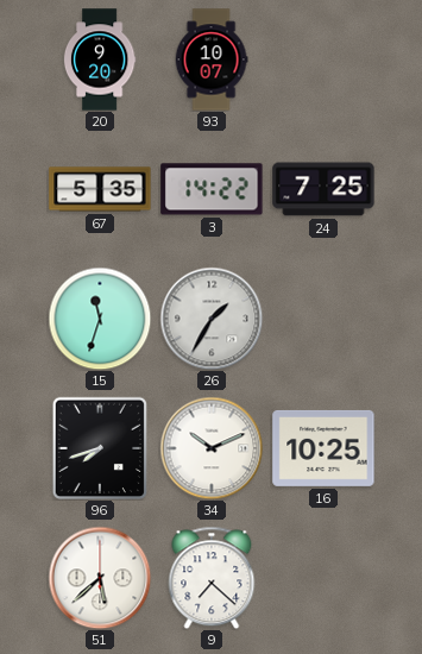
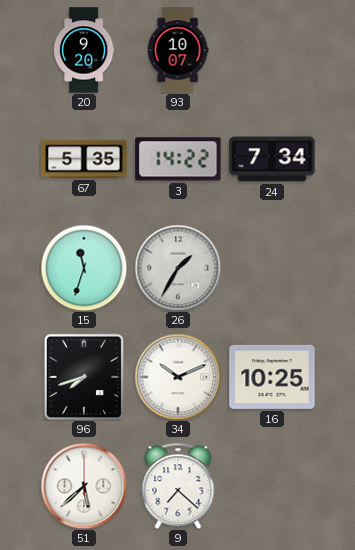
24: 7:25 -> 7:34 (272, 159)
